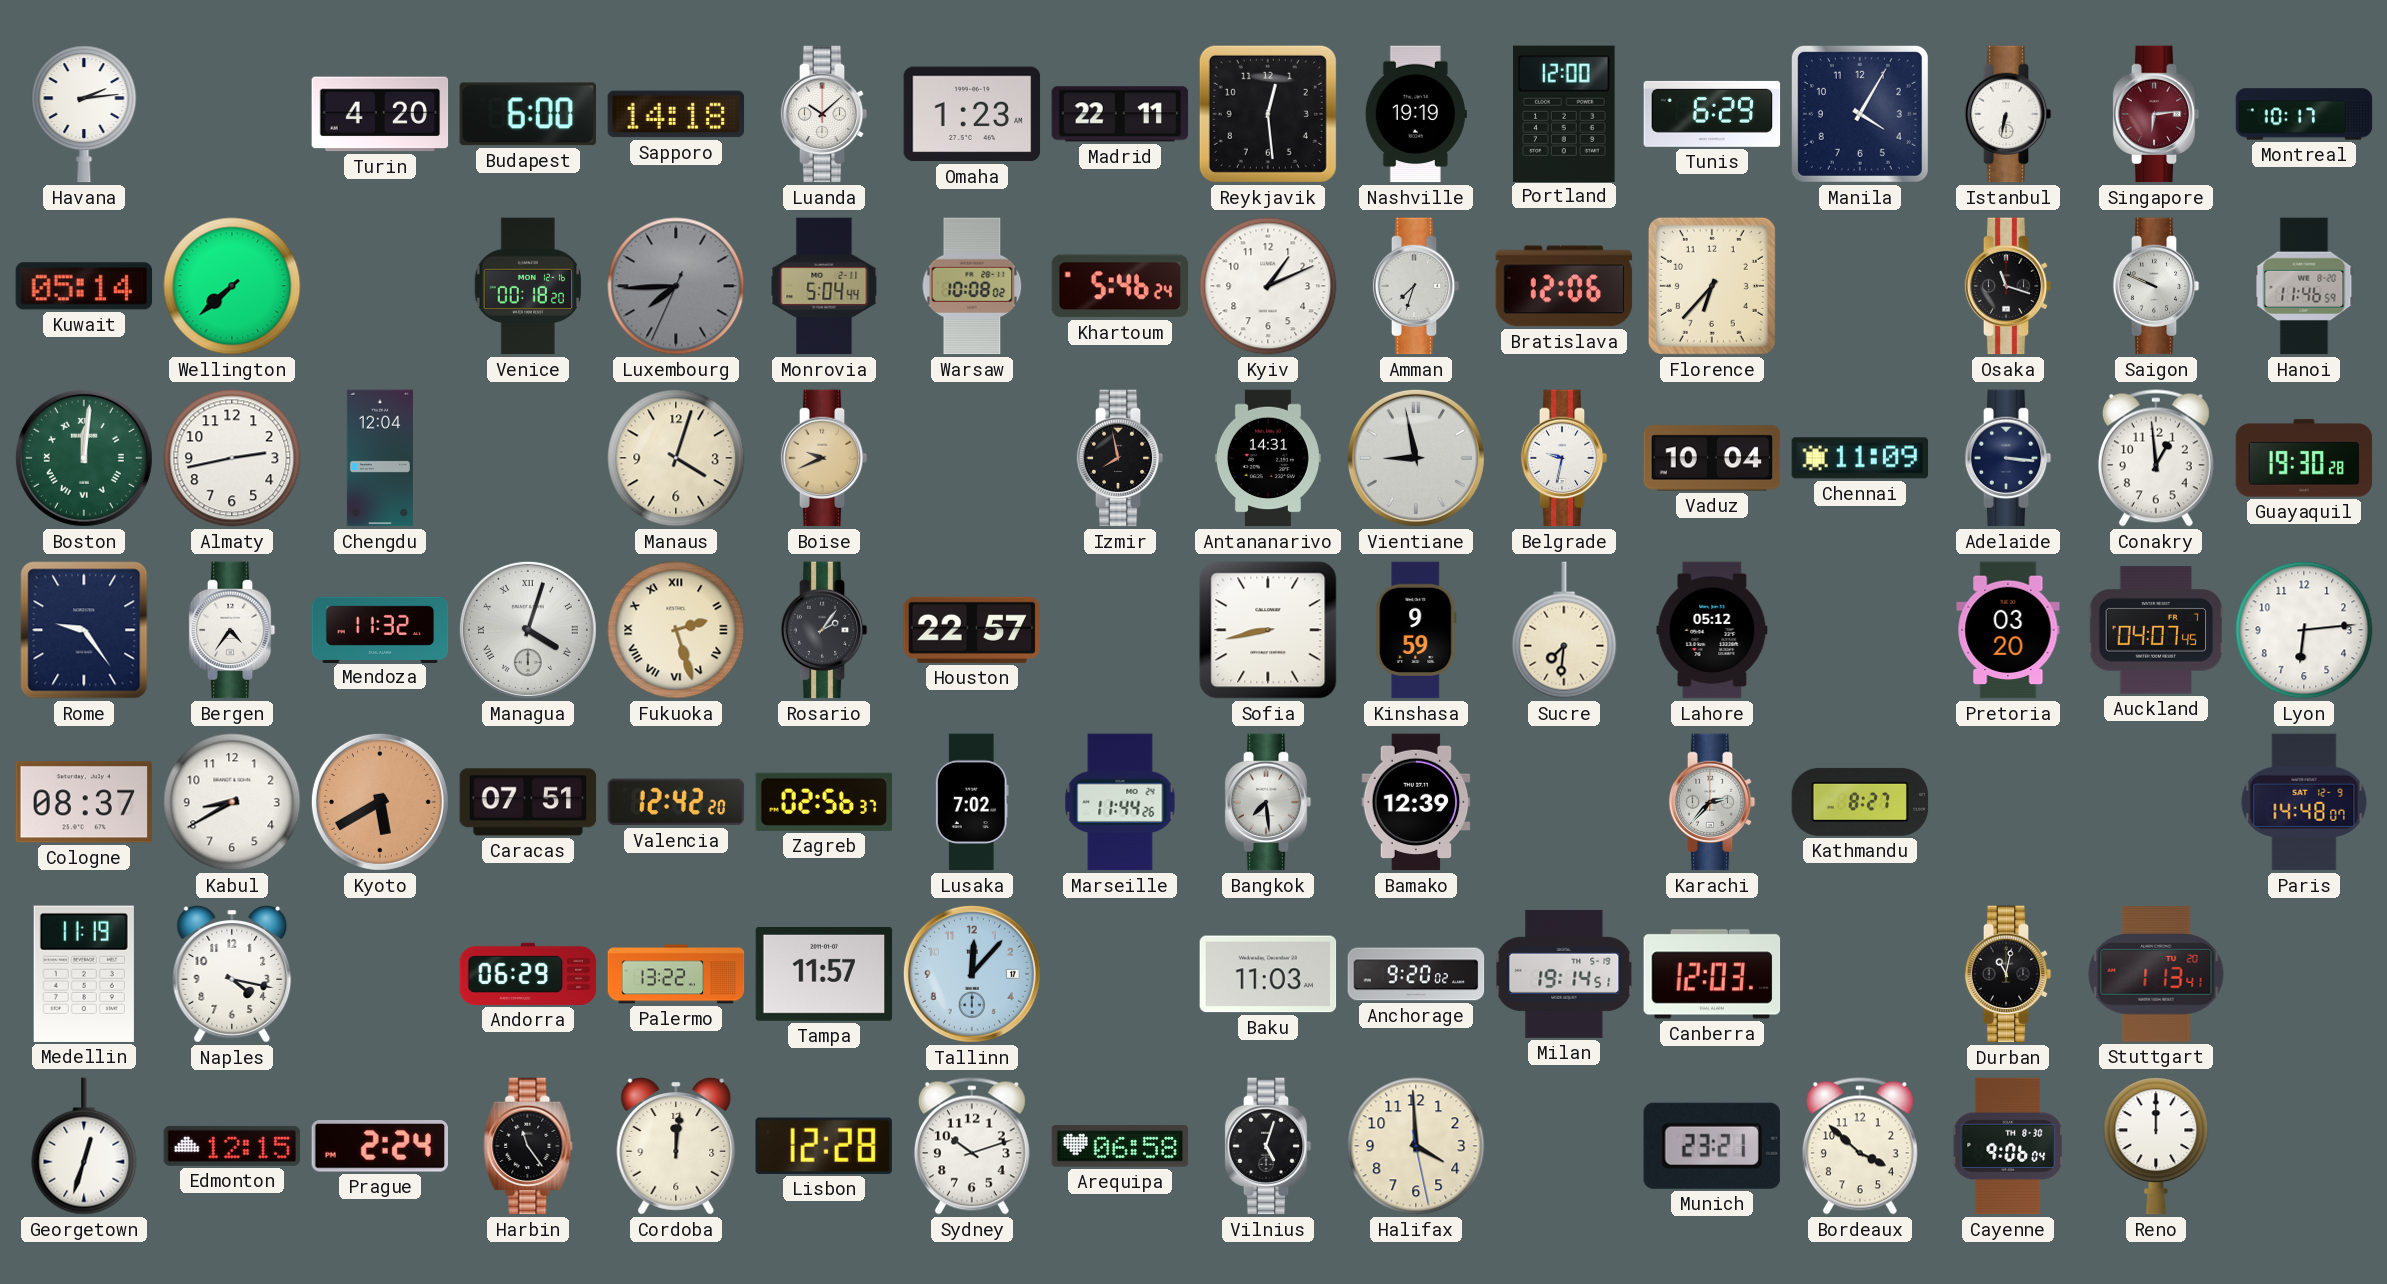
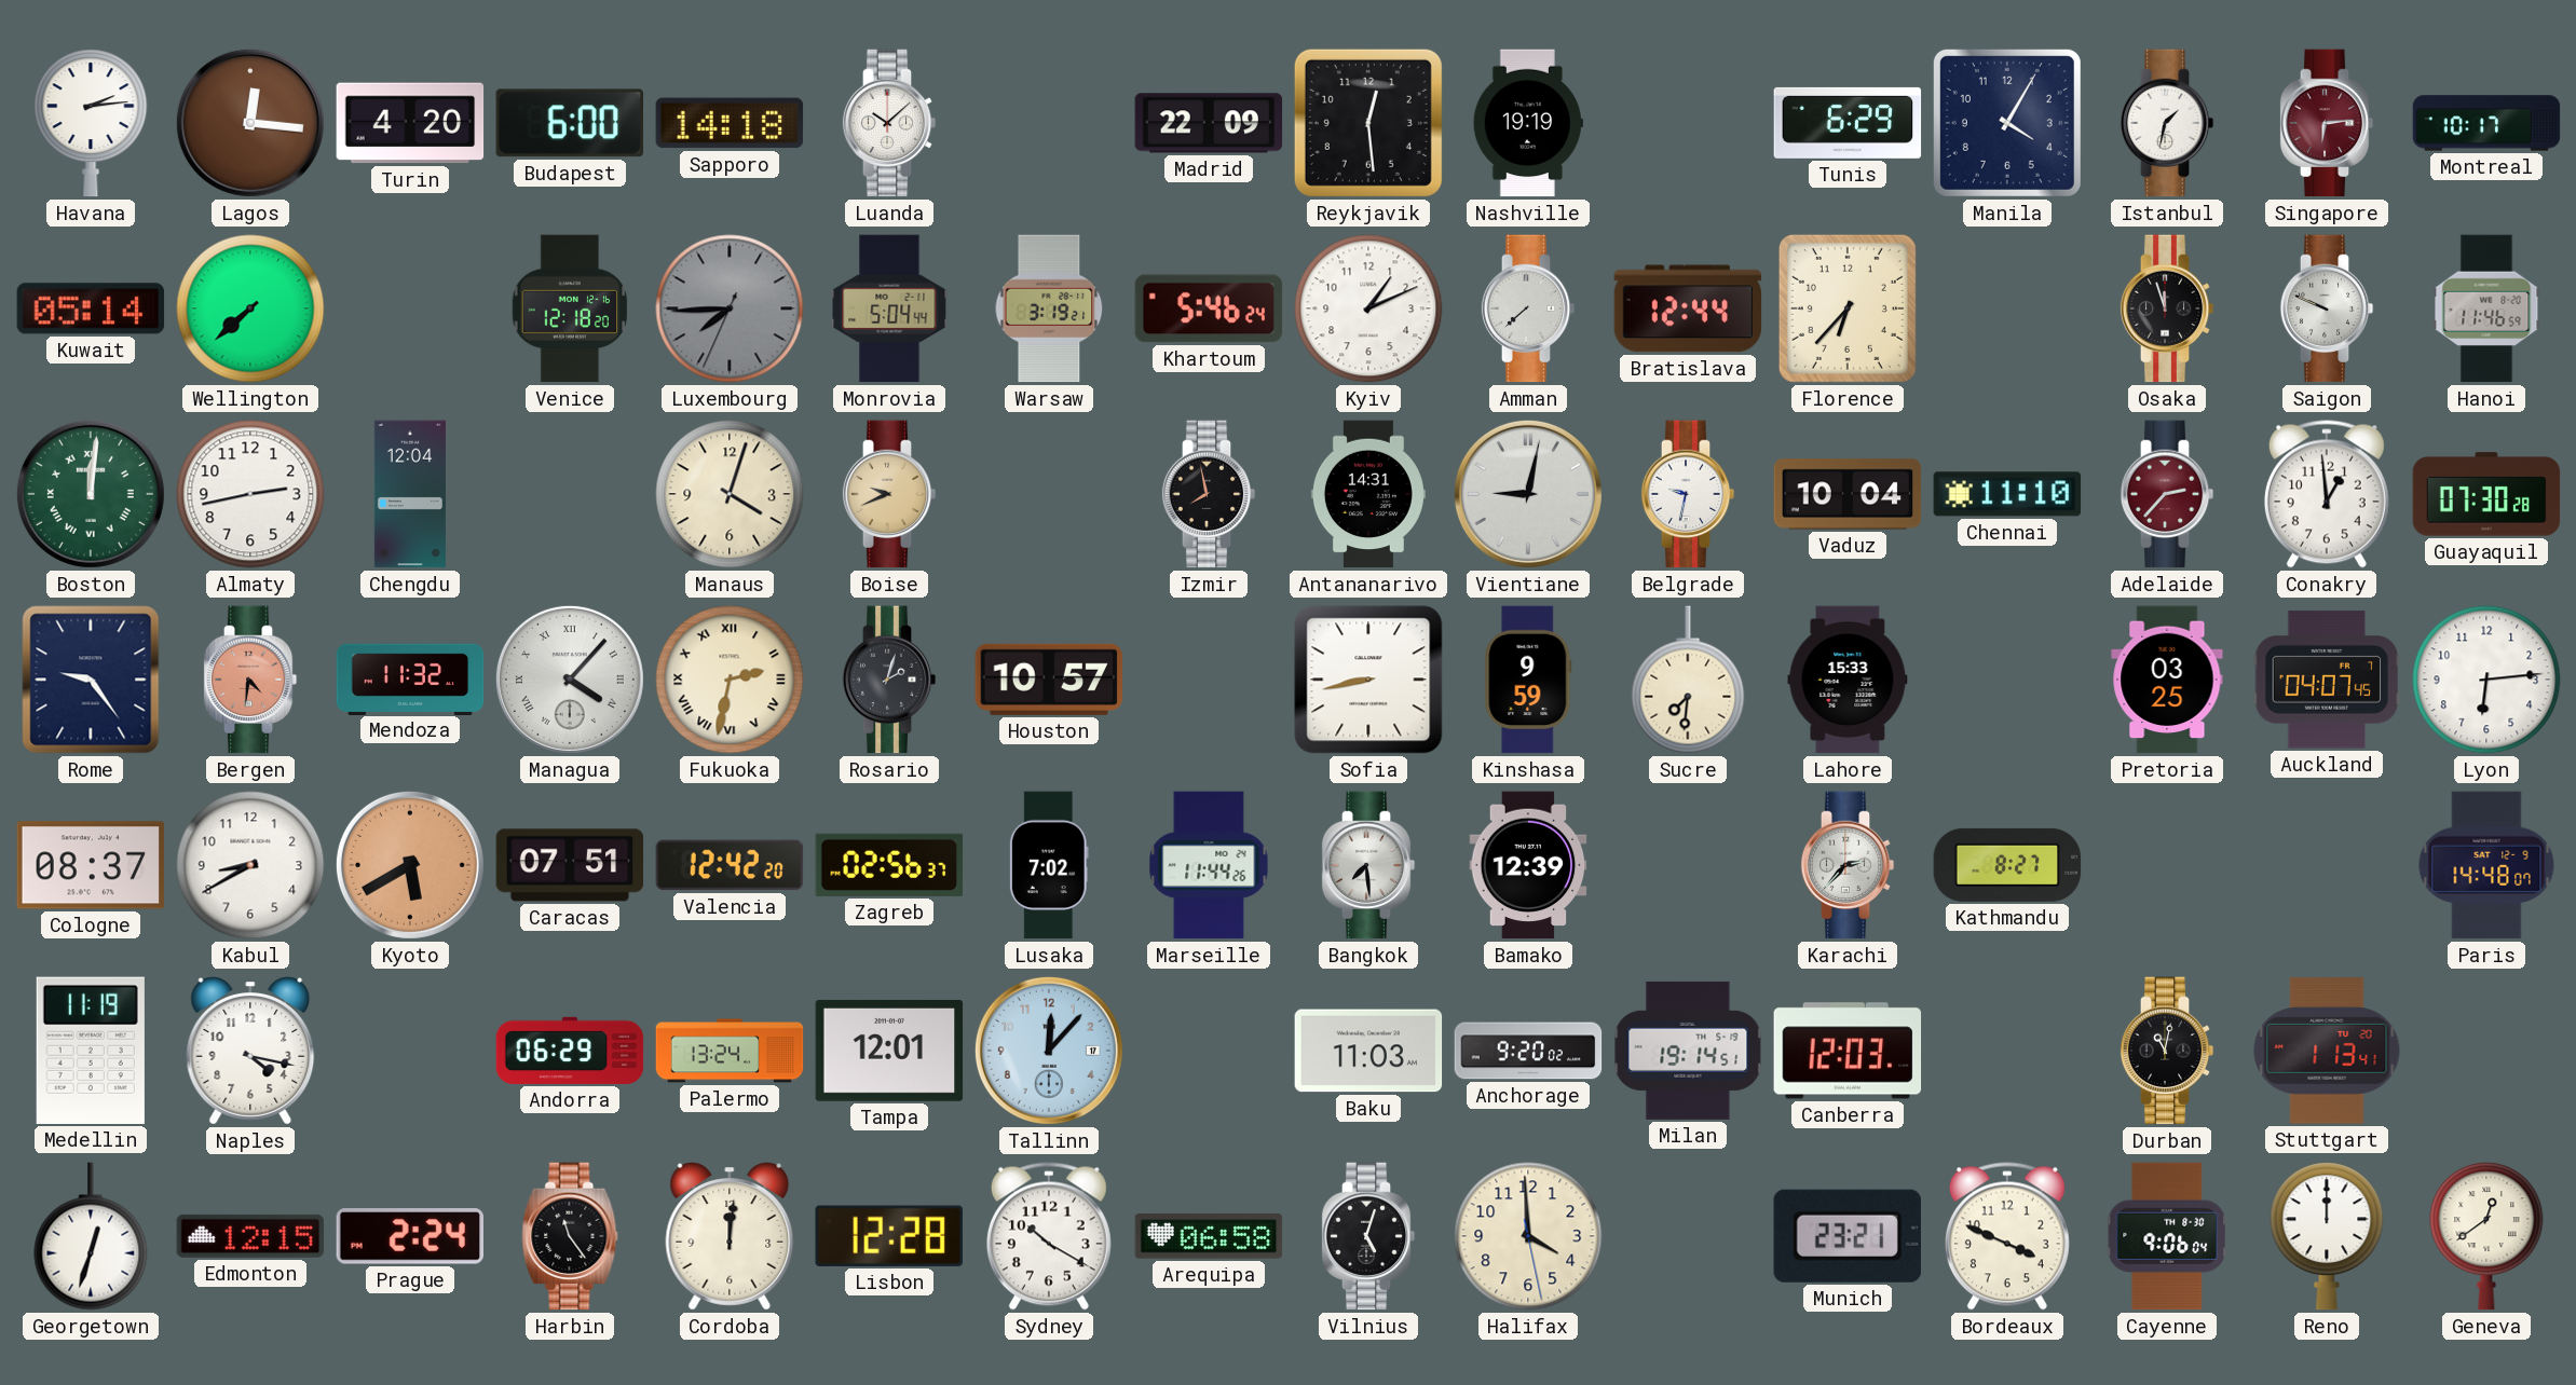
Lagos: none -> 12:16 (250, 123)
Omaha: 1:23 -> none (972, 114)
Madrid: 22:11 -> 22:09 (1209, 123)
Portland: 12:00 -> none (1565, 113)
Istanbul: 6:32 -> 1:32 (2167, 123)
Venice: 00:18 -> 12:18 (570, 308)
Warsaw: 10:08 -> 3:19 (1049, 308)
Amman: 7:33 -> 7:38 (1528, 308)
Bratislava: 12:06 -> 12:44 (1688, 308)
Osaka: 11:18 -> 11:57 (2167, 308)
Vientiane: 8:58 -> 9:02 (1528, 494)
Chennai: 11:09 -> 11:10 (2007, 494)
Adelaide: 3:16 -> 2:37 (2167, 494)
Adelaide dial: navy -> burgundy (2167, 494)
Guayaquil: 19:30 -> 07:30 (2486, 494)
Bergen: 4:36 -> 4:31 (250, 680)
Bergen dial: white -> salmon (250, 680)
Managua: 4:03 -> 4:07 (570, 680)
Fukuoka: 2:27 -> 2:32 (730, 680)
Rosario: 2:06 -> 2:03 (889, 680)
Houston: 22:57 -> 10:57 (1049, 680)
Lahore: 05:12 -> 15:33 (1848, 680)
Pretoria: 03:20 -> 03:25 (2167, 680)
Palermo: 13:22 -> 13:24 (730, 1051)
Tampa: 11:57 -> 12:01 (889, 1051)
Sydney: 10:12 -> 10:20 (1049, 1236)
Bordeaux: 3:52 -> 3:49 (2007, 1236)
Geneva: none -> 12:39 (2486, 1236)
